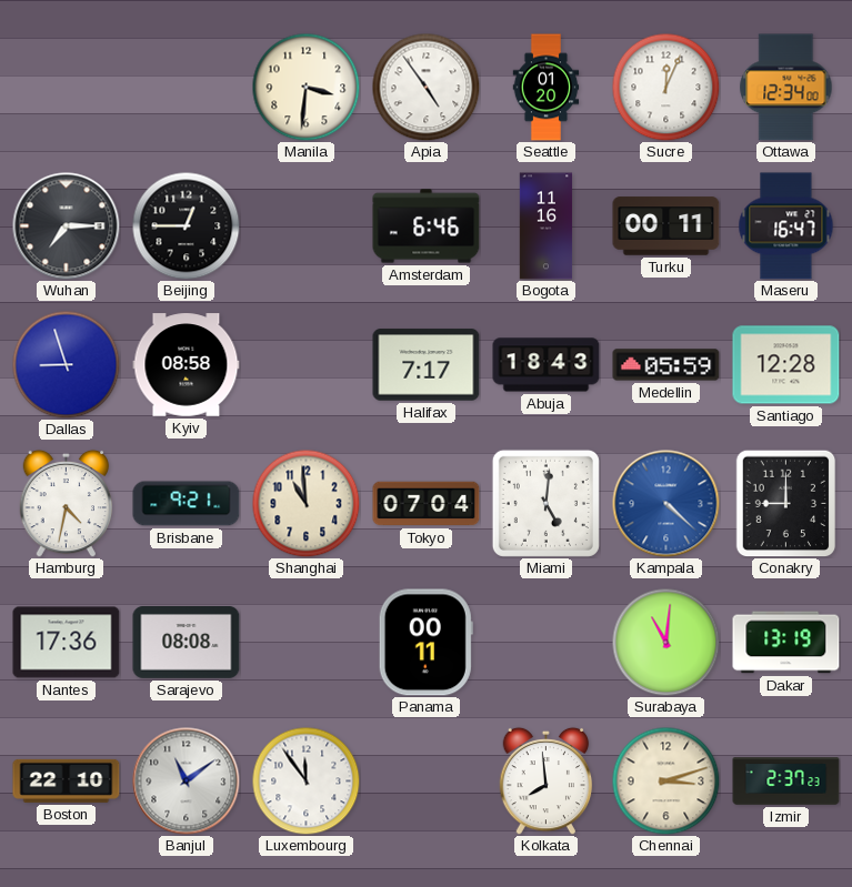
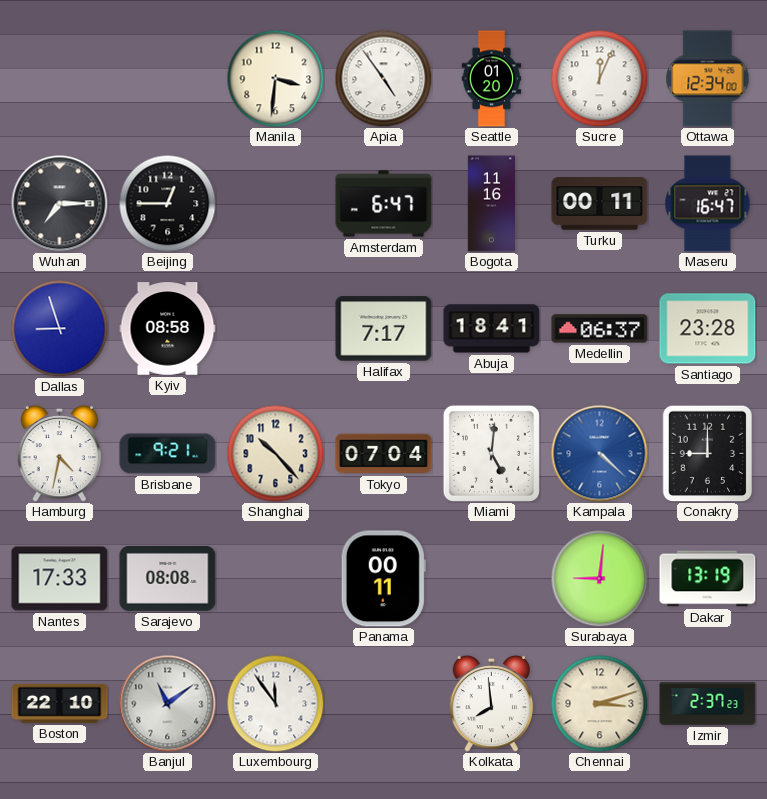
Amsterdam: 6:46 -> 6:47 (384, 204)
Abuja: 18:43 -> 18:41 (492, 329)
Medellin: 05:59 -> 06:37 (600, 329)
Santiago: 12:28 -> 23:28 (708, 329)
Shanghai: 10:59 -> 10:23 (275, 453)
Nantes: 17:36 -> 17:33 (60, 579)
Surabaya: 11:01 -> 9:01 (599, 578)
